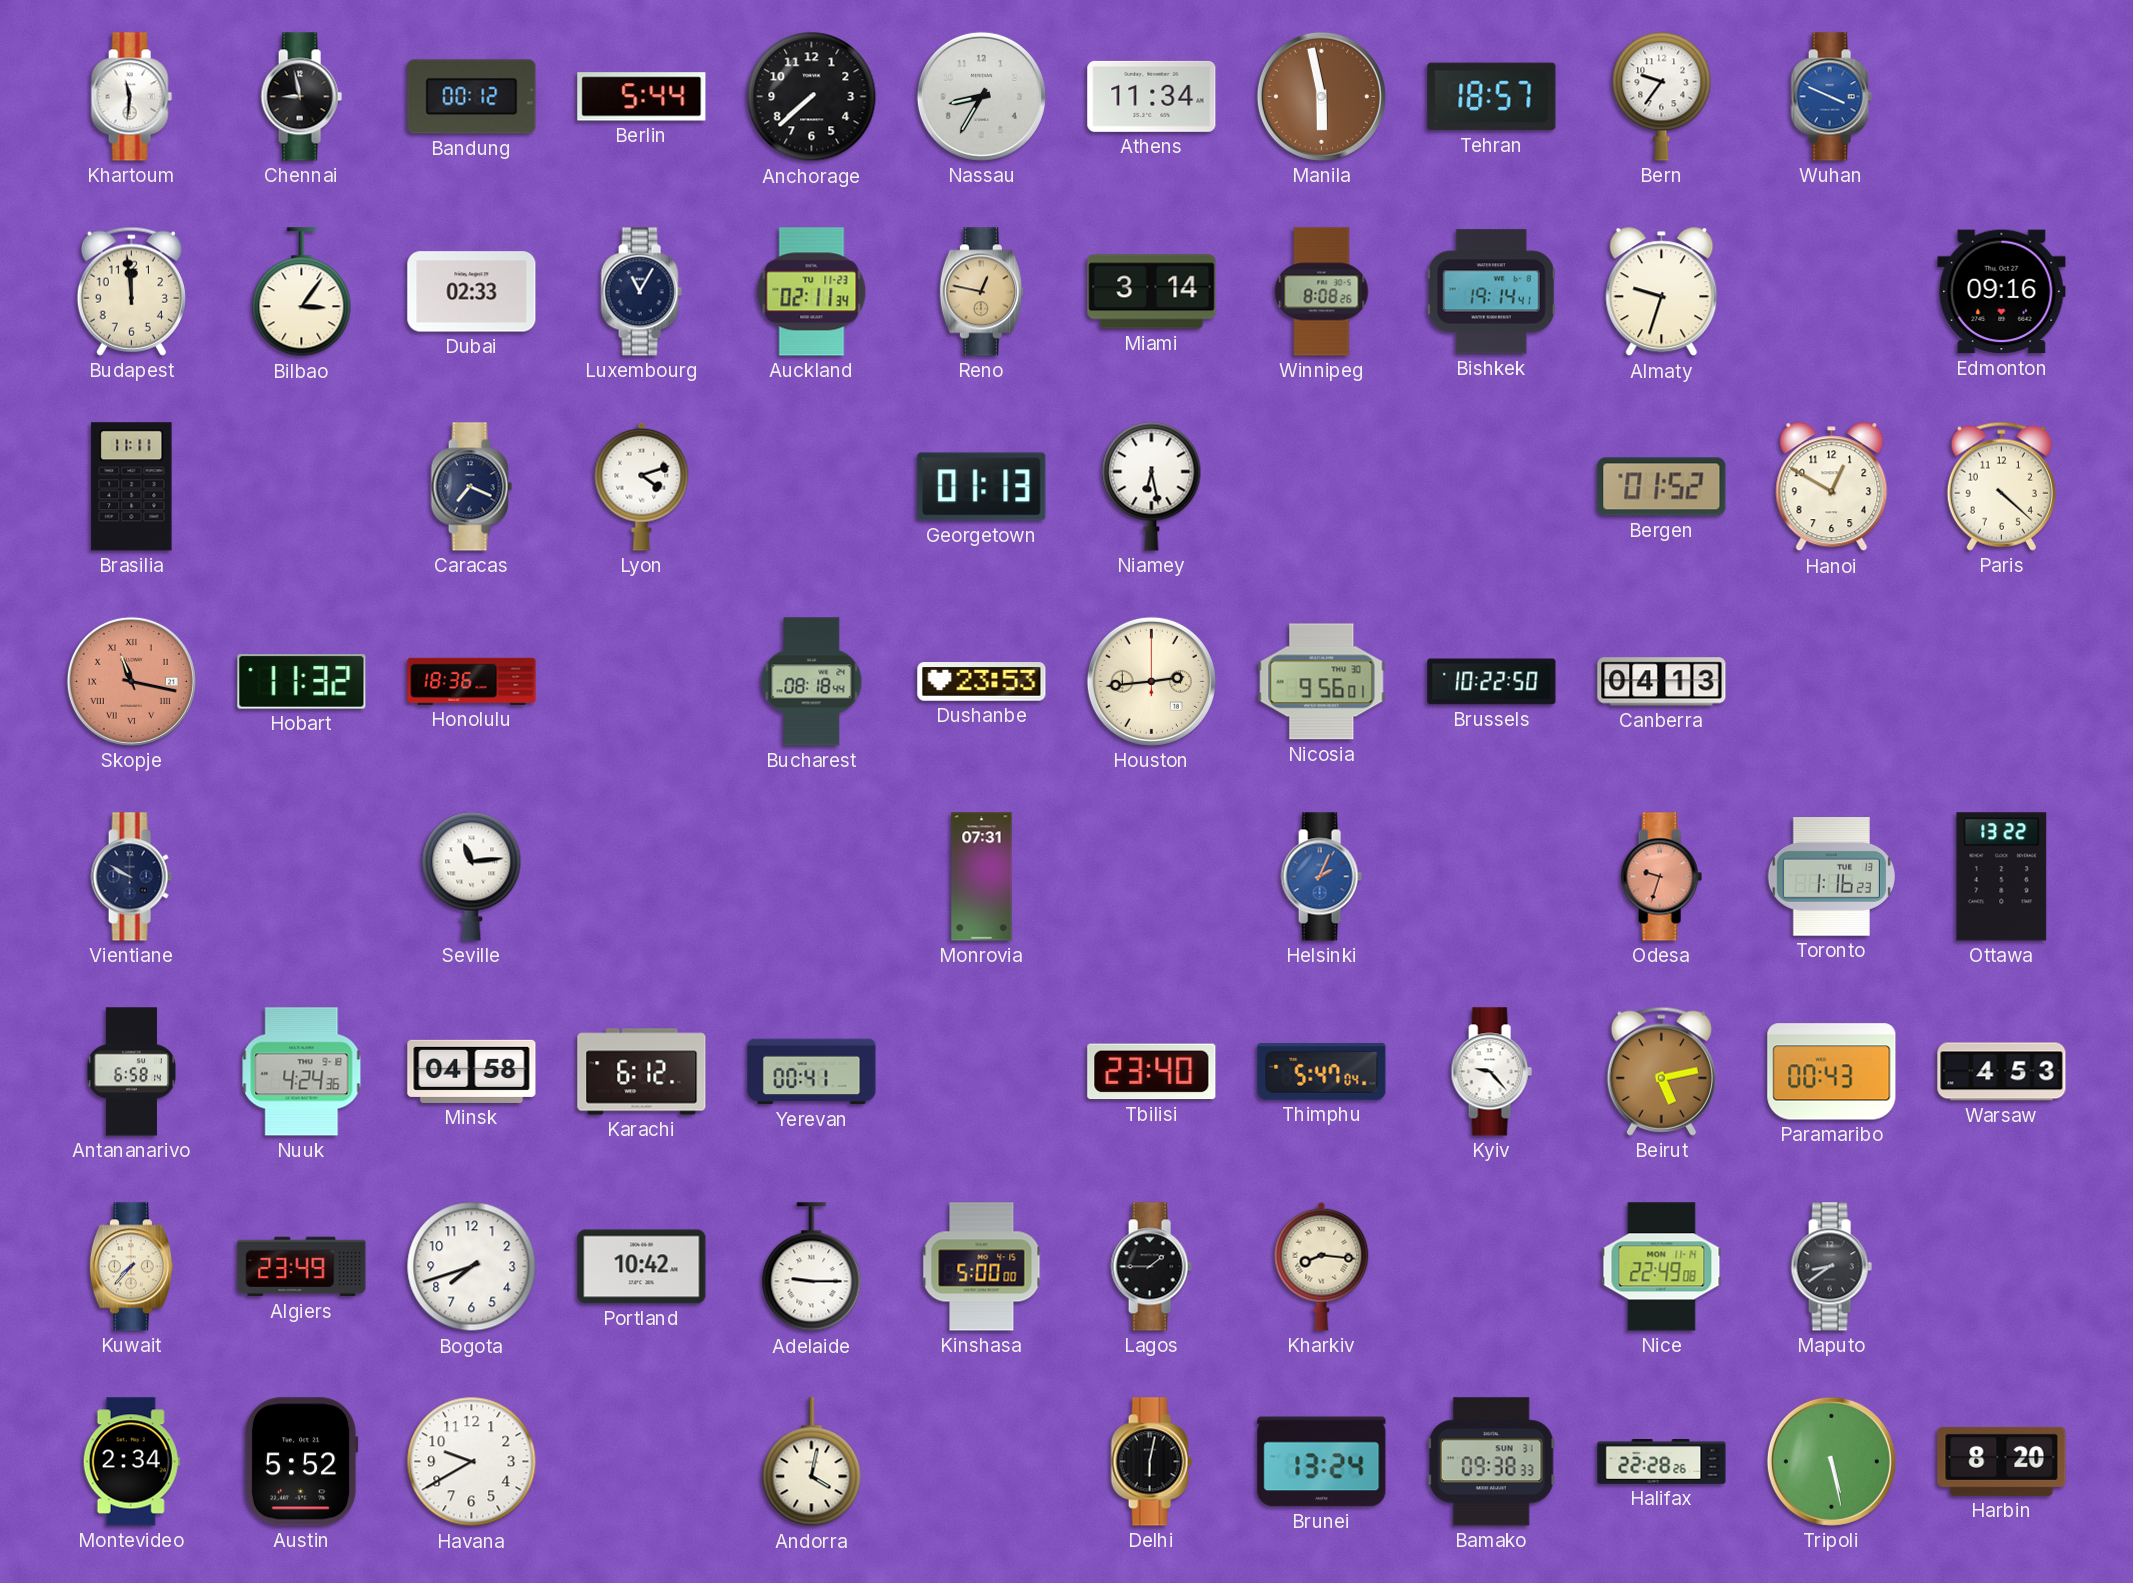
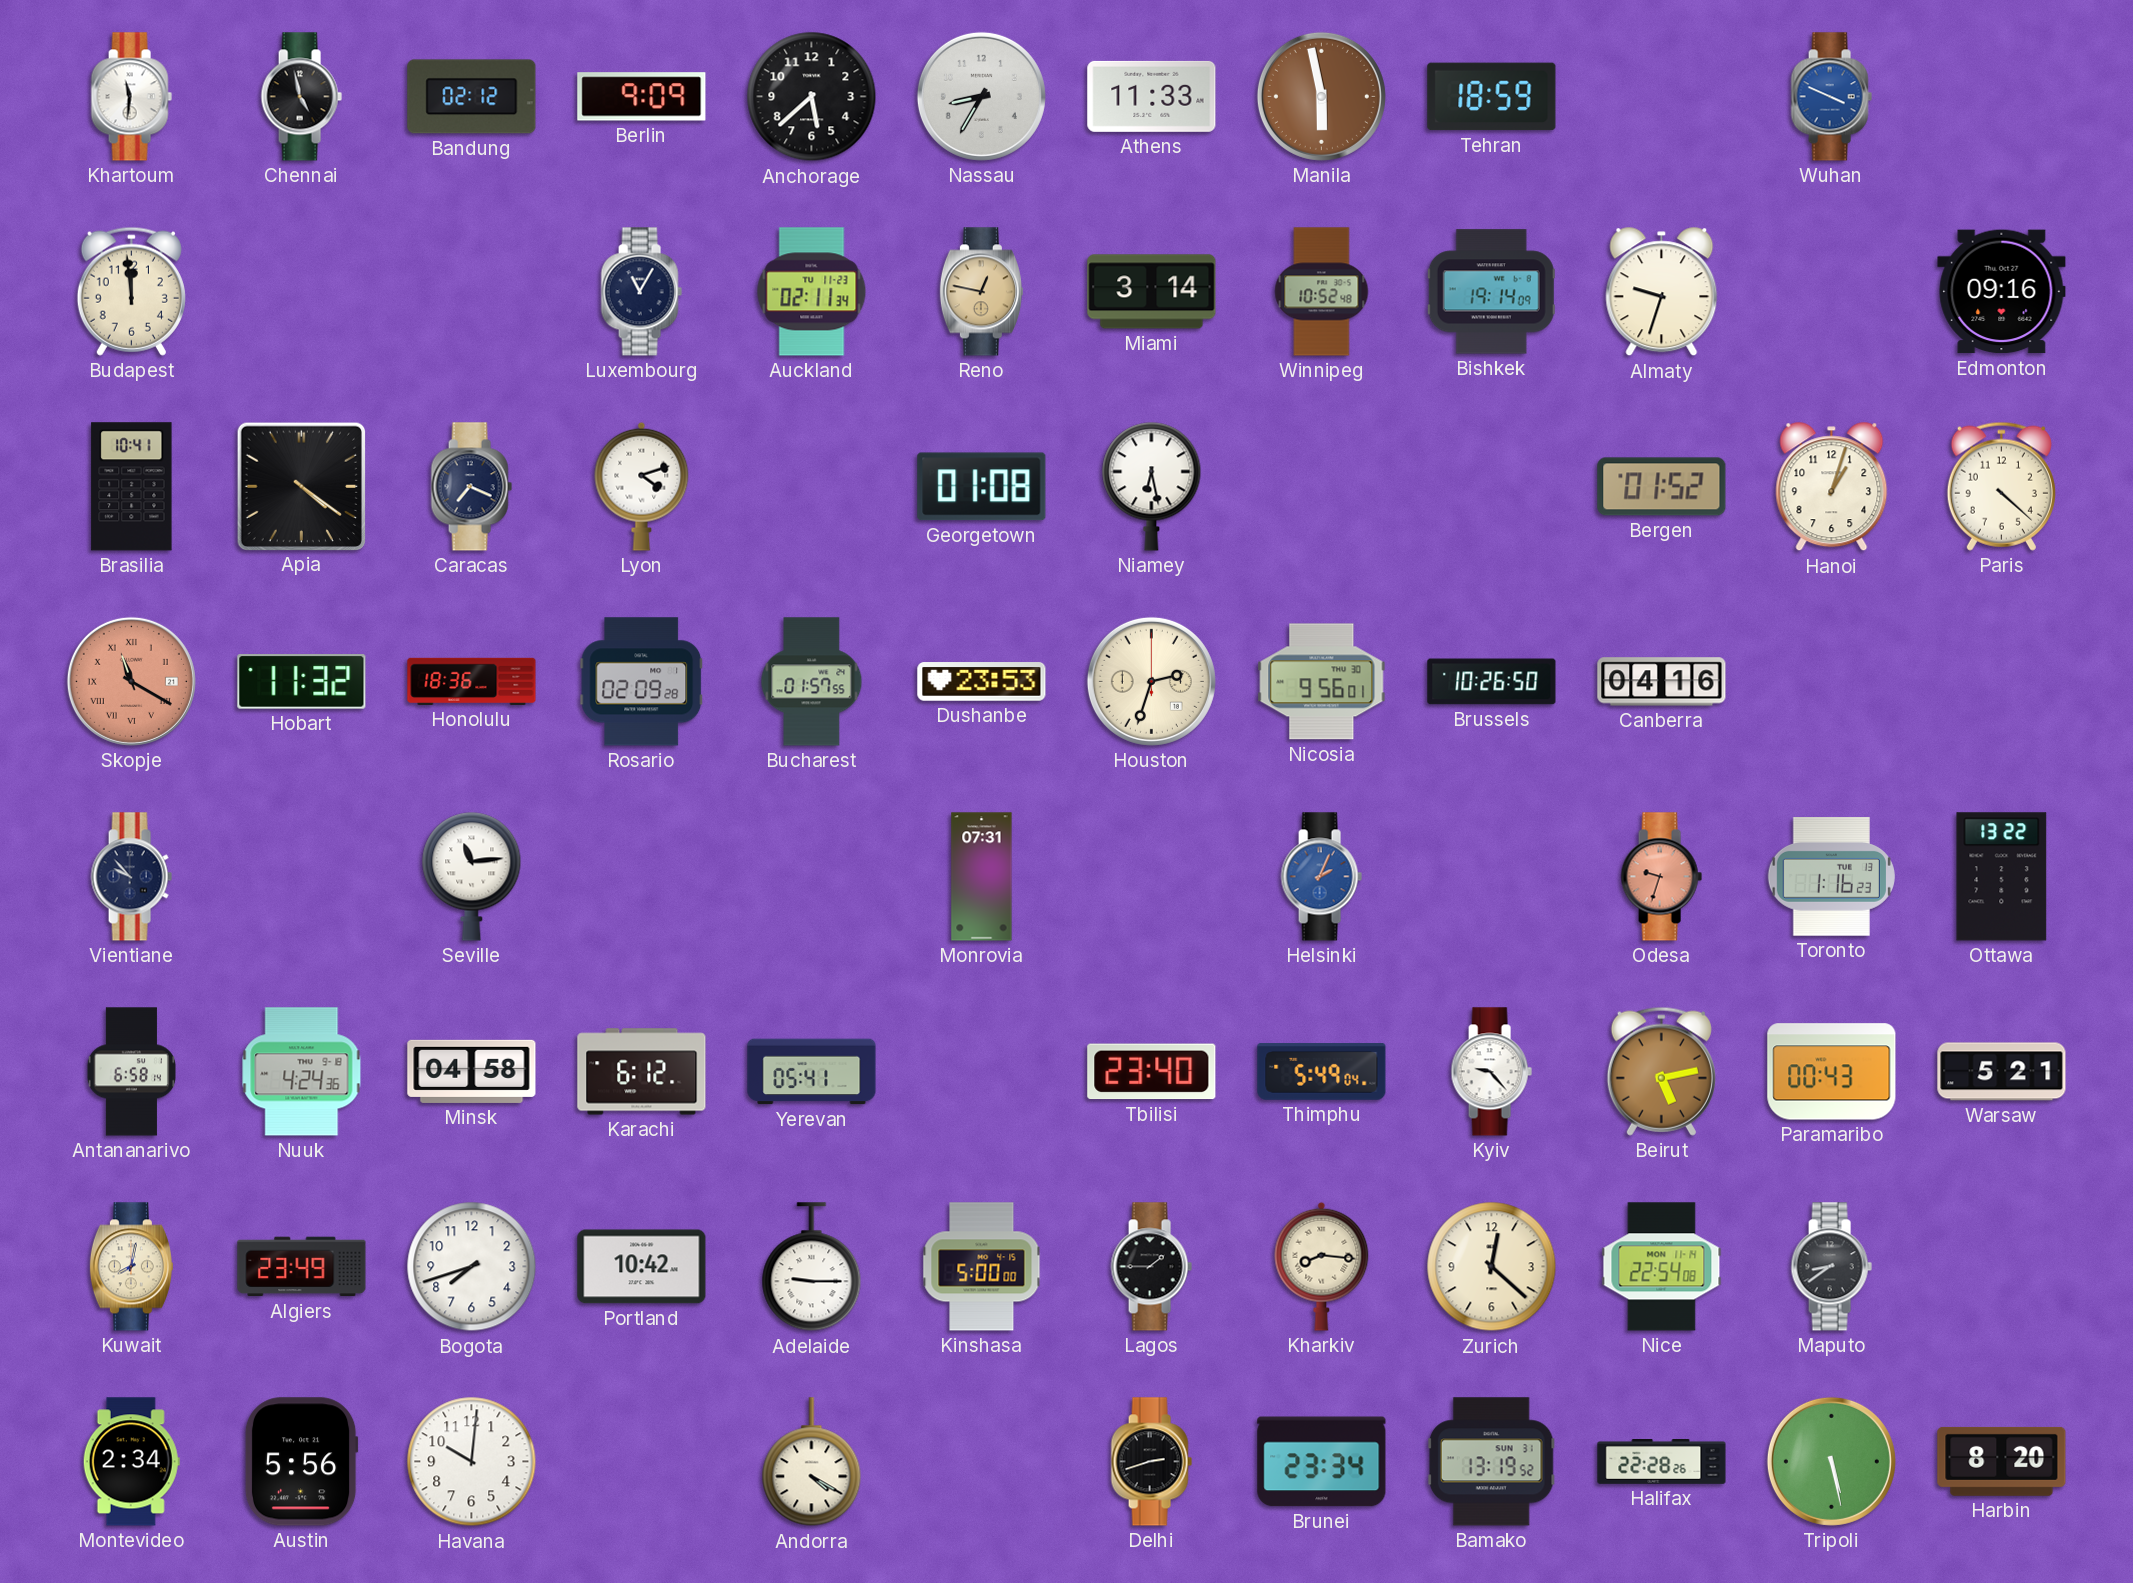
Chennai: 8:58 -> 4:58 (301, 97)
Bandung: 00:12 -> 02:12 (472, 97)
Berlin: 5:44 -> 9:09 (642, 97)
Anchorage: 7:38 -> 5:38 (812, 97)
Athens: 11:34 -> 11:33 (1152, 96)
Tehran: 18:57 -> 18:59 (1492, 97)
Bern: 9:36 -> none (1662, 96)
Bilbao: 3:06 -> none (302, 292)
Dubai: 02:33 -> none (472, 292)
Winnipeg: 8:08 -> 10:52 (1322, 292)
Bishkek: 19:14:41 -> 19:14:09 (1491, 292)
Brasilia: 11:11 -> 10:41 (132, 487)
Apia: none -> 4:21 (301, 486)
Georgetown: 01:13 -> 01:08 (982, 487)
Hanoi: 12:50 -> 1:03 (1832, 487)
Skopje: 11:17 -> 11:20 (131, 681)
Rosario: none -> 02:09 (642, 682)
Bucharest: 08:18 -> 01:57 (812, 682)
Houston: 2:44 -> 2:33 (1151, 681)
Brussels: 10:22 -> 10:26 (1492, 682)
Canberra: 04:13 -> 04:16 (1662, 682)
Vientiane: 9:50 -> 9:53 (131, 877)
Yerevan: 00:41 -> 05:41 (812, 1072)
Thimphu: 5:47 -> 5:49 (1322, 1072)
Warsaw: 4:53 -> 5:21 (2002, 1072)
Kuwait: 7:37 -> 8:02 (131, 1267)
Zurich: none -> 12:22 (1492, 1267)
Nice: 22:49 -> 22:54 (1662, 1267)
Austin: 5:52 -> 5:56 (301, 1462)
Havana: 9:40 -> 10:01 (472, 1462)
Andorra: 4:02 -> 4:20 (812, 1462)
Delhi: 6:02 -> 2:42 (1151, 1462)
Brunei: 13:24 -> 23:34 (1322, 1462)
Bamako: 09:38 -> 13:19 (1491, 1462)
